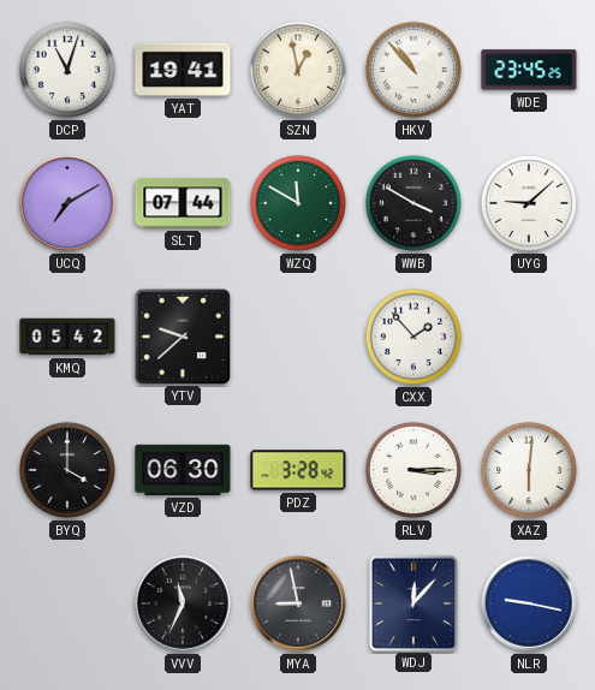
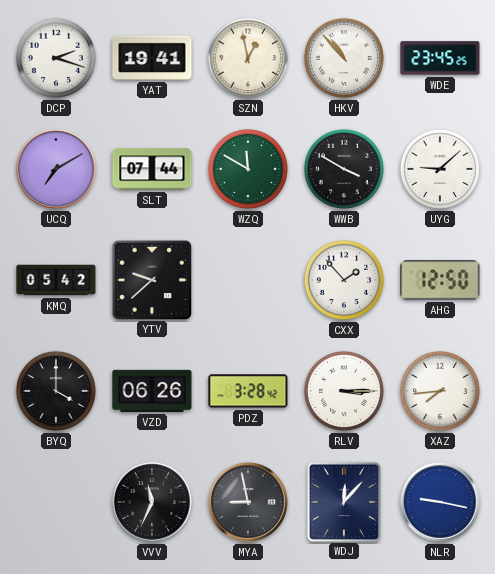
DCP: 11:03 -> 2:18 (56, 58)
AHG: none -> 12:50 (440, 280)
VZD: 06:30 -> 06:26 (152, 391)
XAZ: 6:01 -> 7:44 (440, 391)
